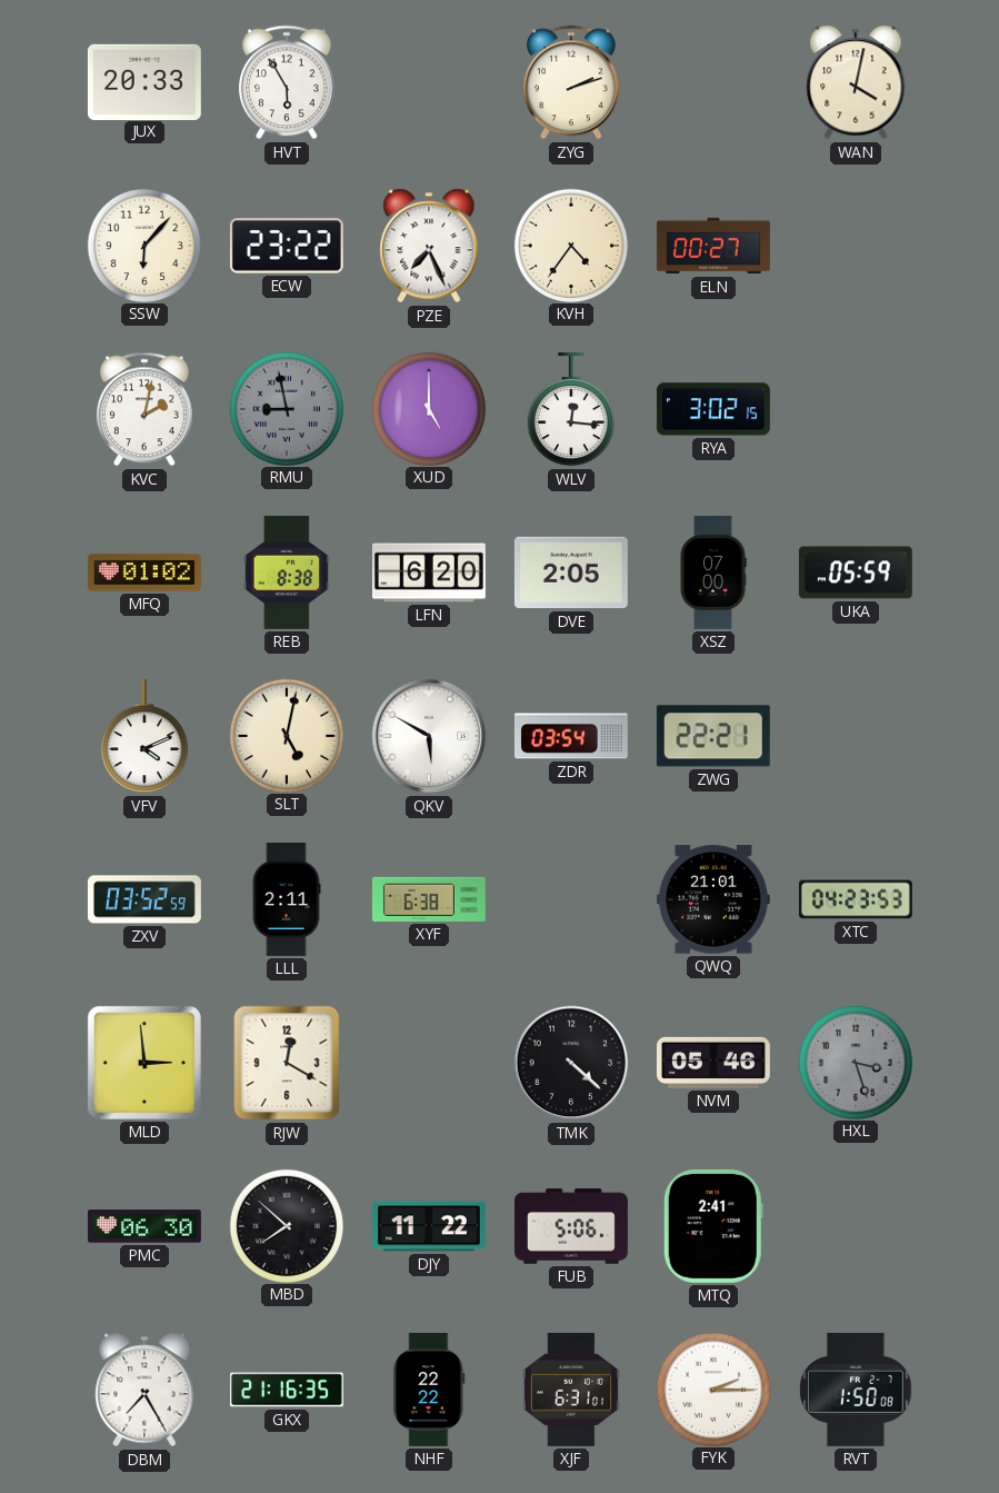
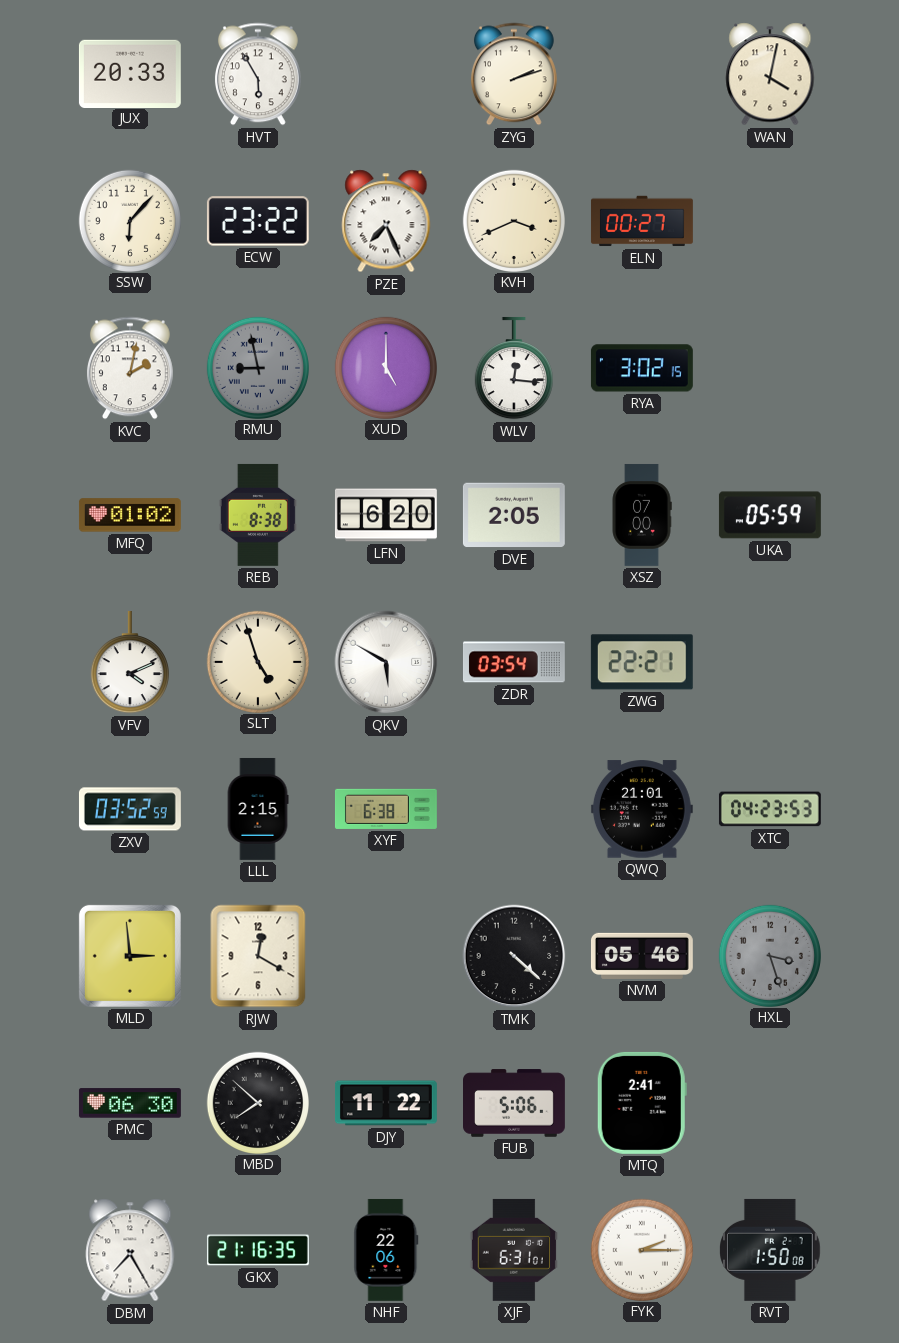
KVH: 4:36 -> 3:41 (513, 220)
SLT: 5:02 -> 4:57 (257, 661)
LLL: 2:11 -> 2:15 (258, 809)
NHF: 22:22 -> 22:06 (386, 1250)
